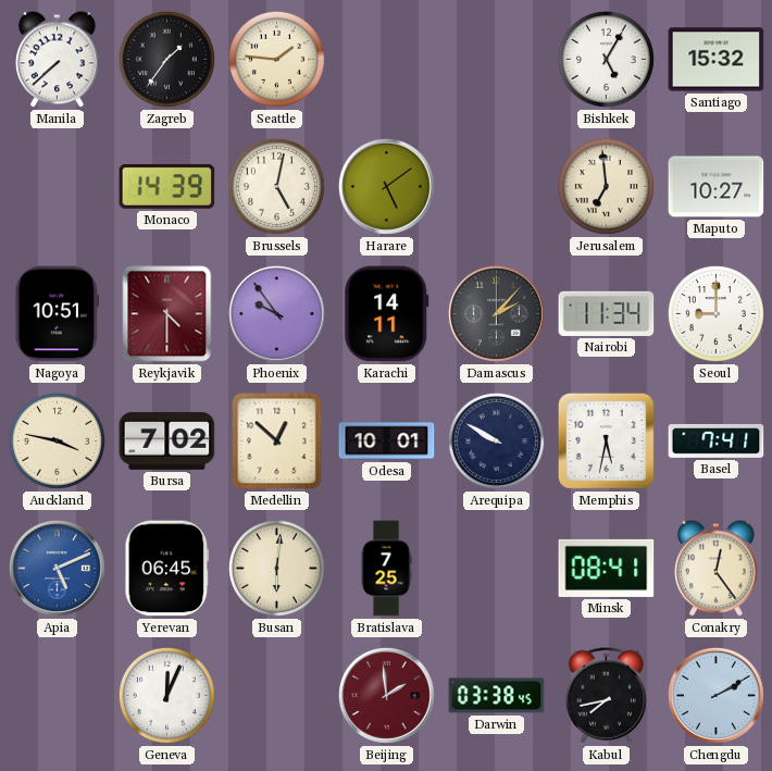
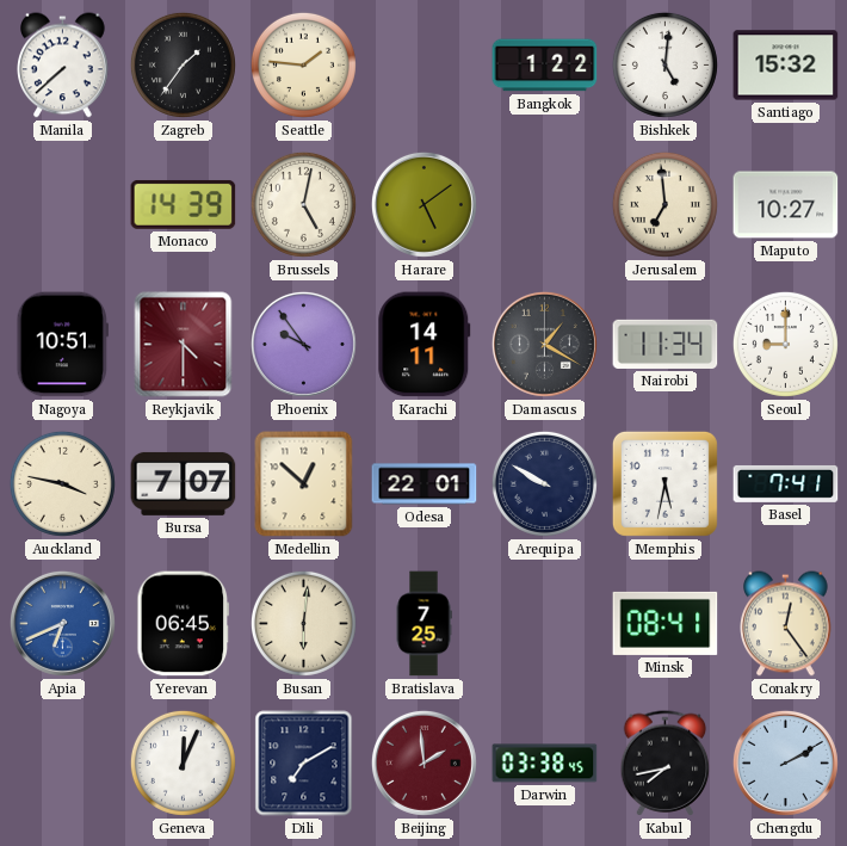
Bangkok: none -> 1:22 (545, 66)
Bishkek: 5:05 -> 5:01 (664, 64)
Damascus: 2:07 -> 1:20 (544, 344)
Bursa: 7:02 -> 7:07 (184, 483)
Odesa: 10:01 -> 22:01 (425, 484)
Apia: 5:11 -> 6:41 (62, 623)
Dili: none -> 7:10 (304, 764)
